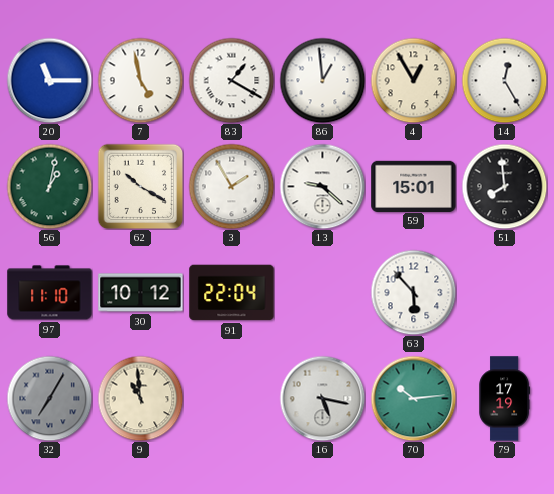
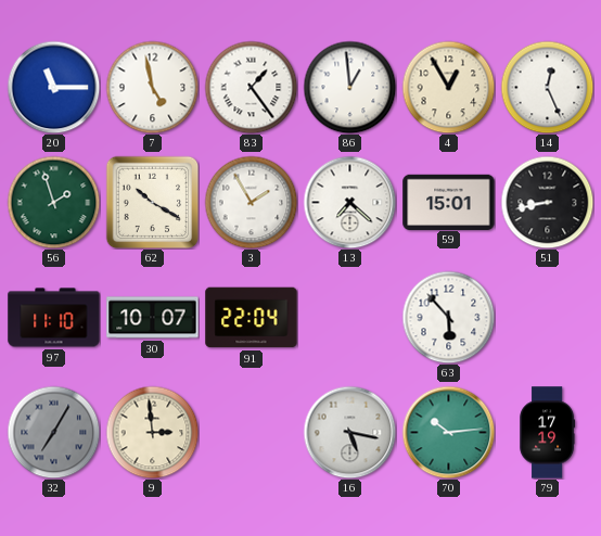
83: 1:20 -> 1:24 (251, 87)
14: 12:25 -> 12:26 (547, 87)
56: 1:02 -> 1:57 (53, 202)
13: 9:22 -> 7:22 (349, 202)
51: 7:59 -> 8:43 (547, 202)
30: 10:12 -> 10:07 (153, 318)
9: 10:59 -> 2:59 (152, 432)
